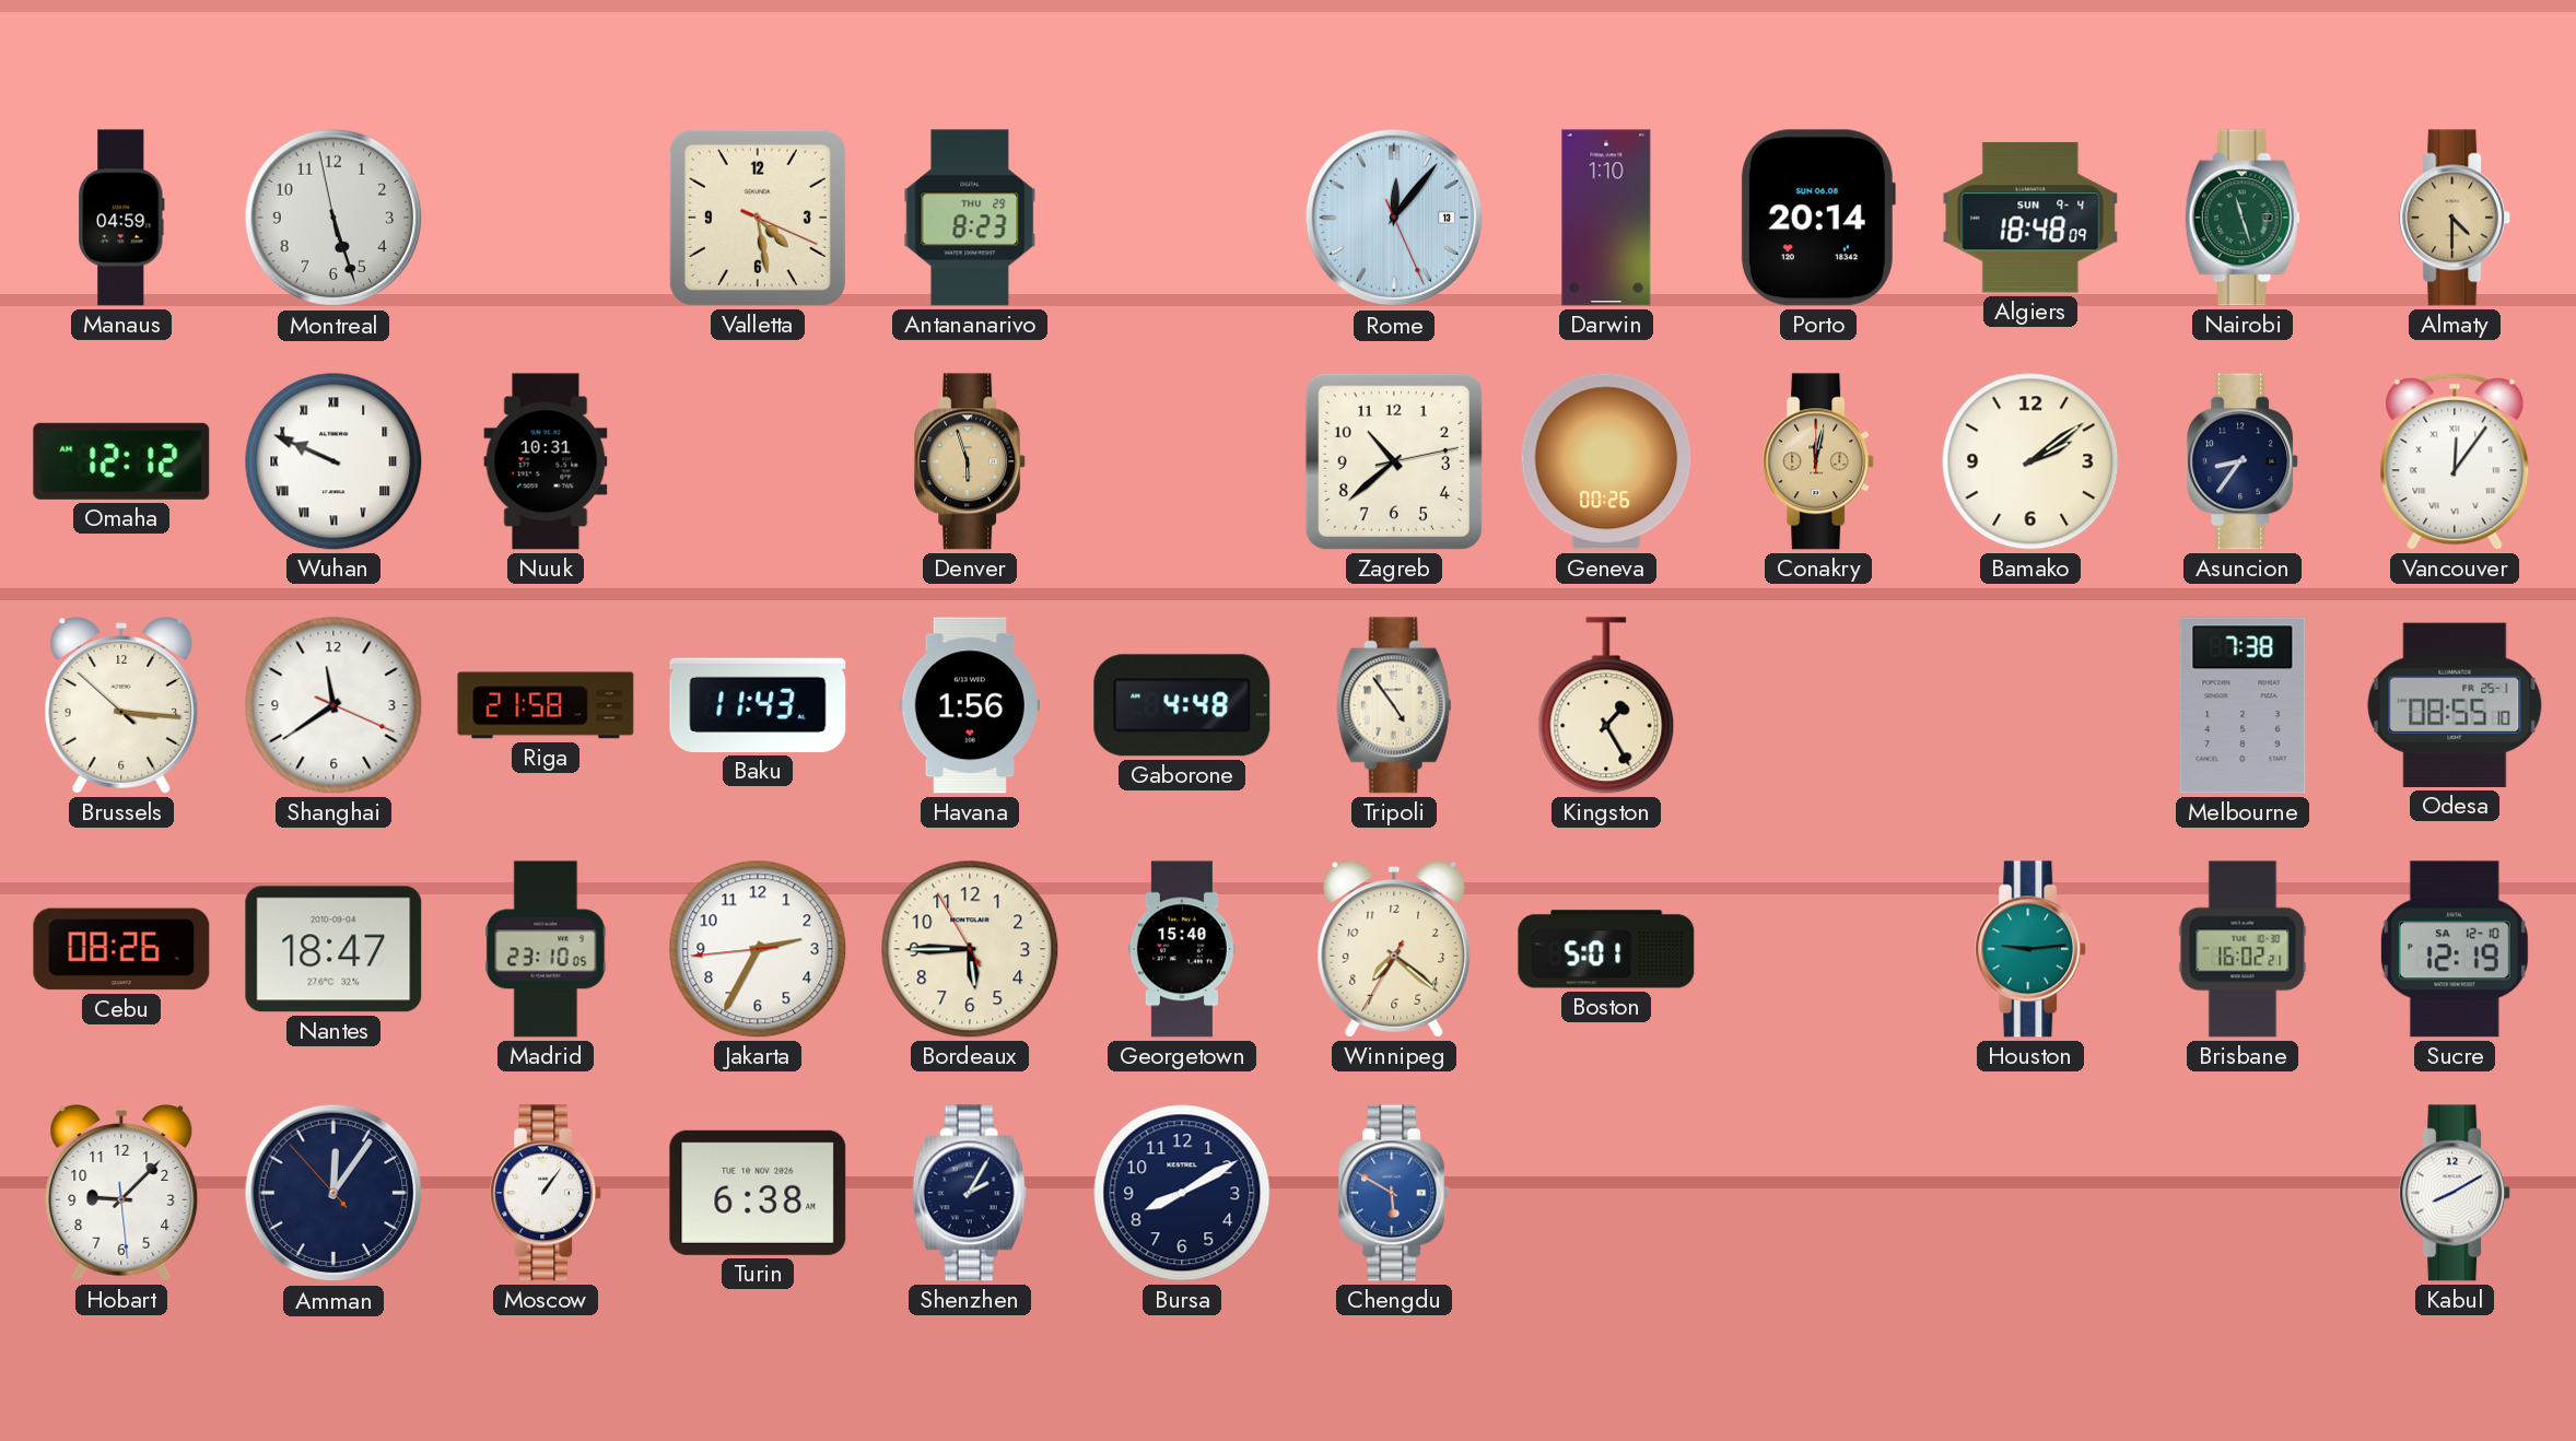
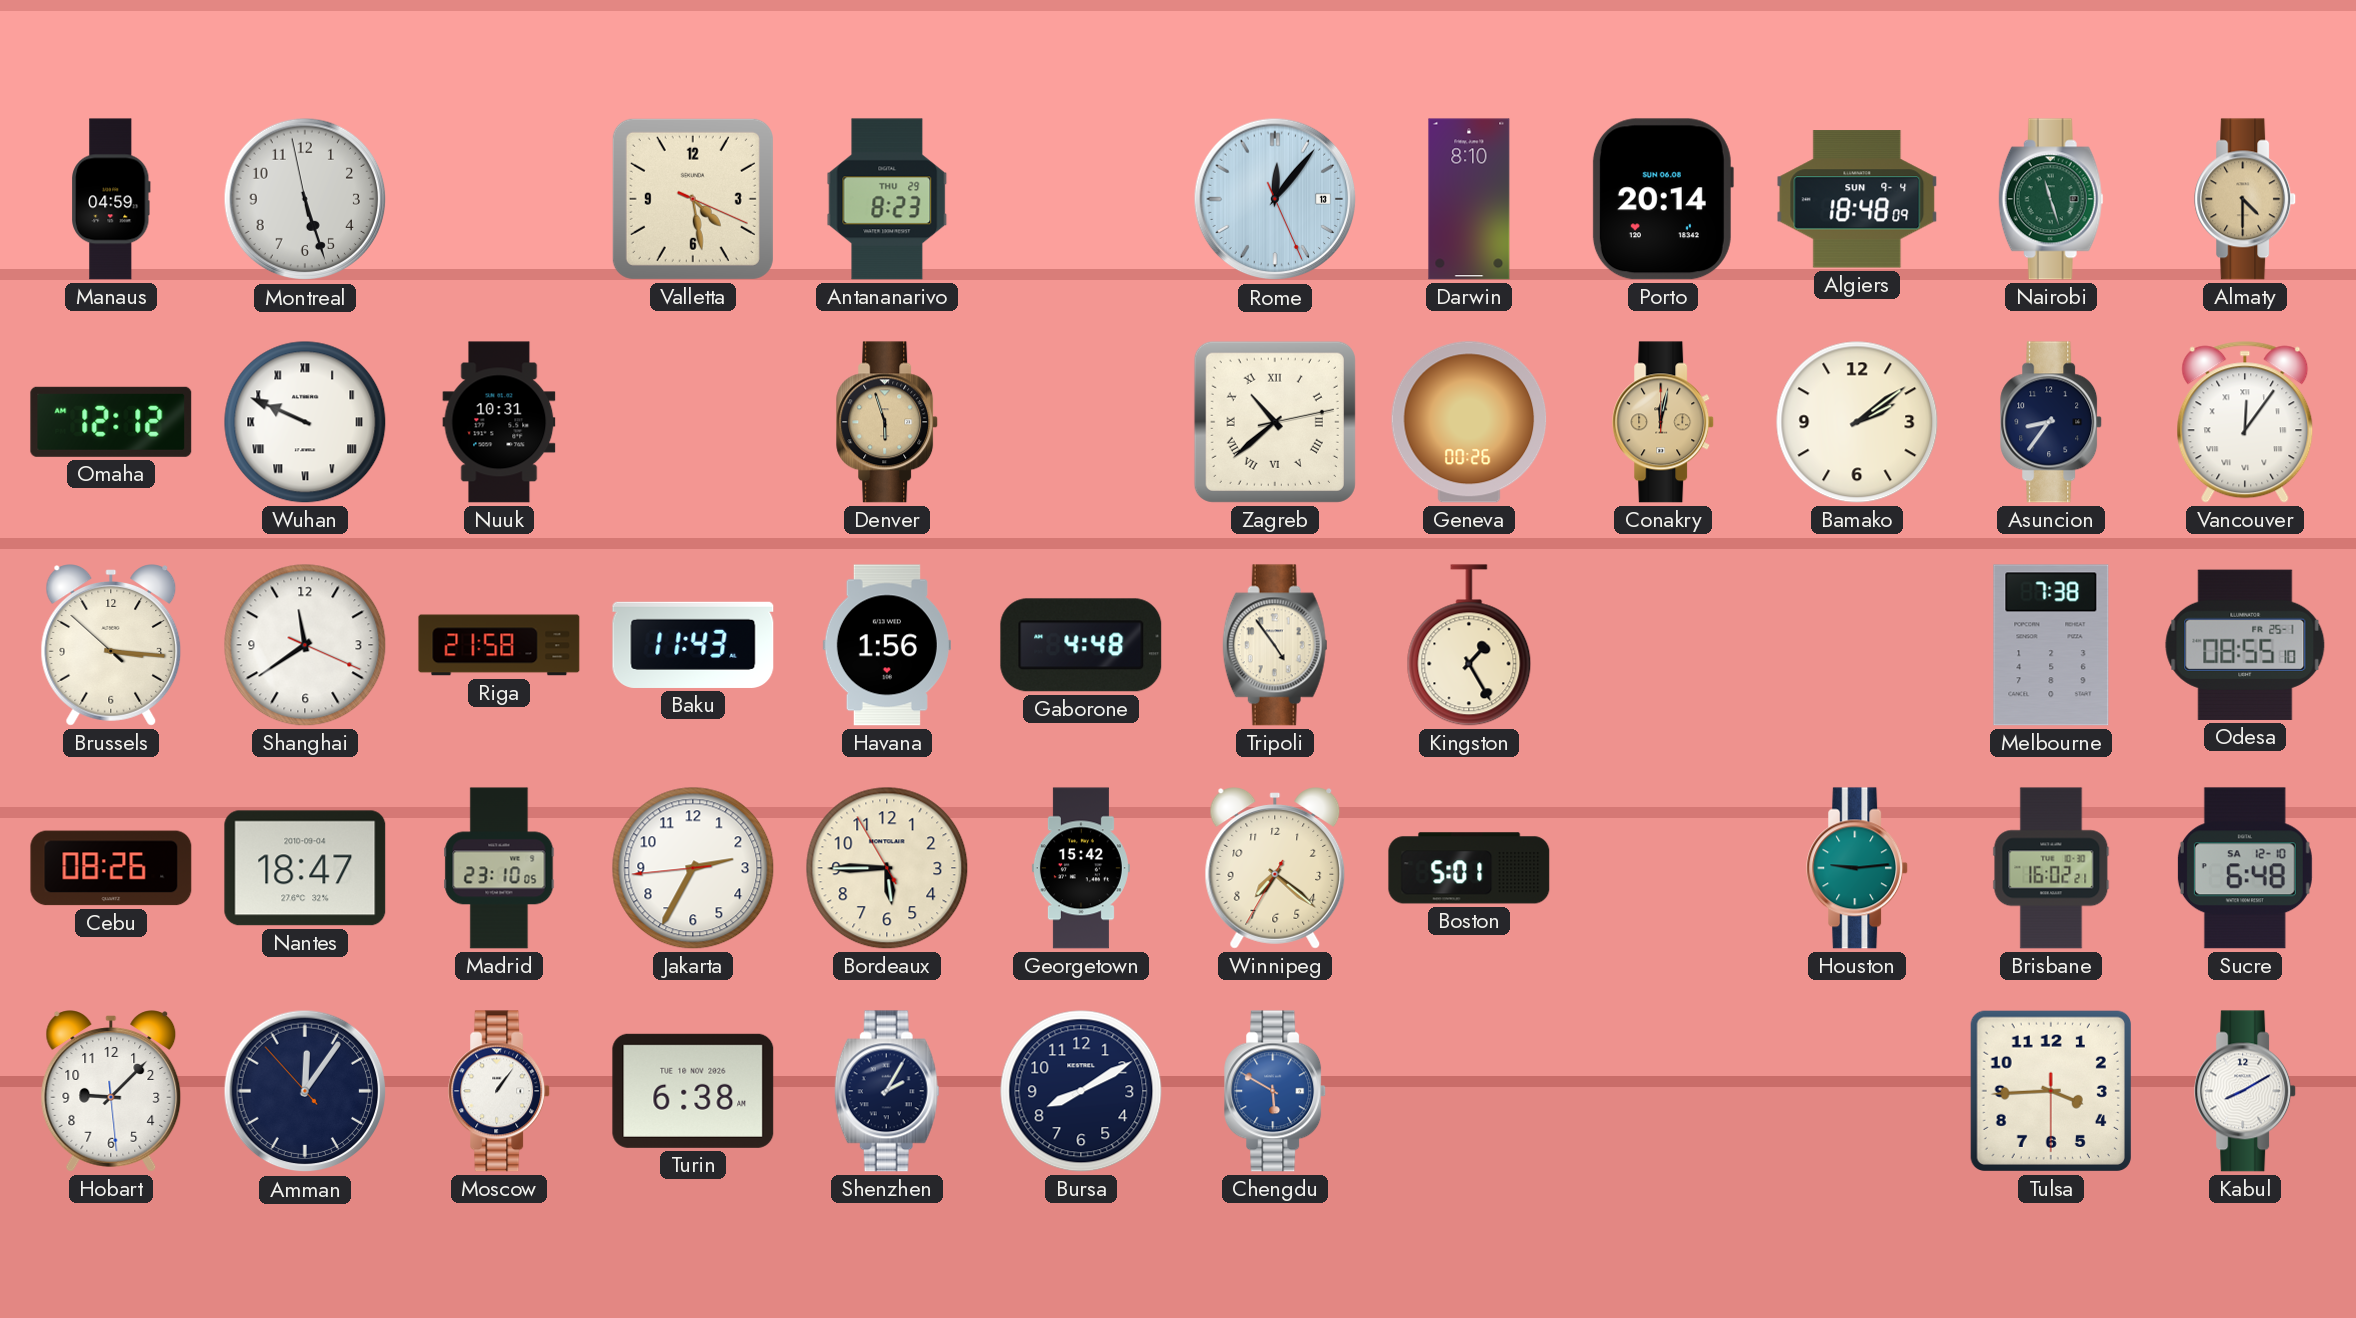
Darwin: 1:10 -> 8:10 (1469, 199)
Zagreb numerals: Arabic -> Roman (1275, 422)
Georgetown: 15:40 -> 15:42 (1081, 868)
Sucre: 12:19 -> 6:48 (2245, 868)
Tulsa: none -> 3:44 (2051, 1091)
